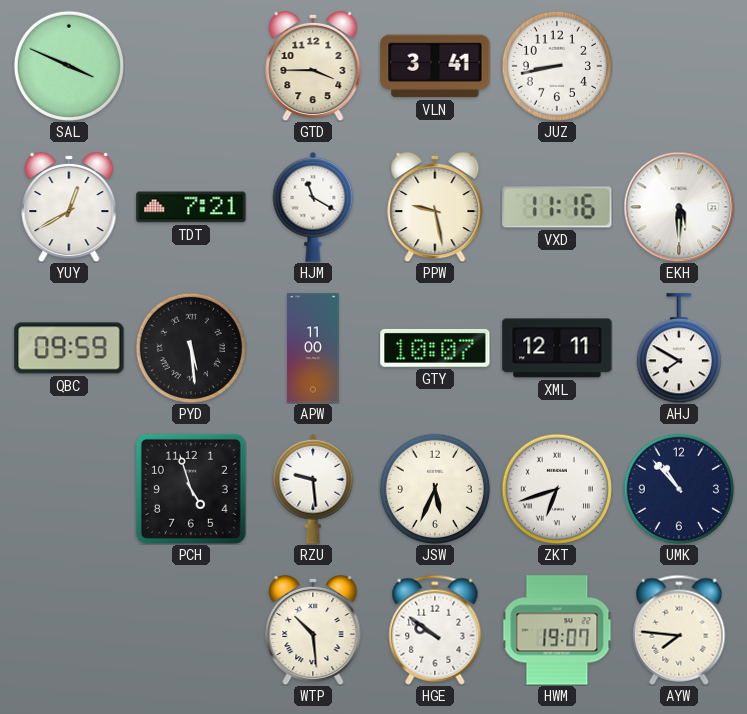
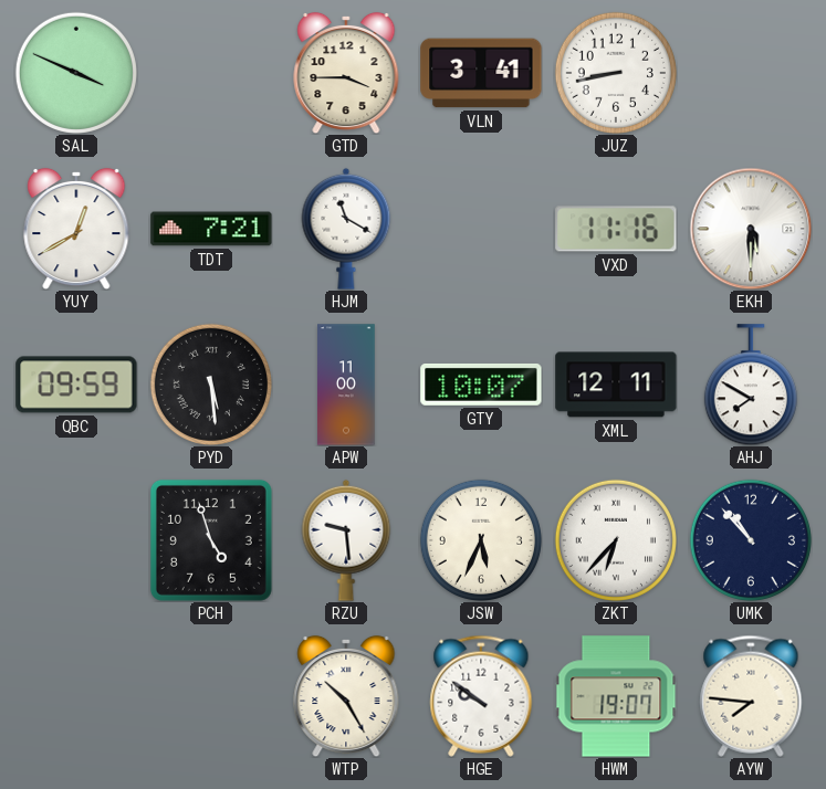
PPW: 9:28 -> none (435, 207)
ZKT: 6:42 -> 6:37 (616, 540)
WTP: 10:29 -> 10:25 (346, 696)
